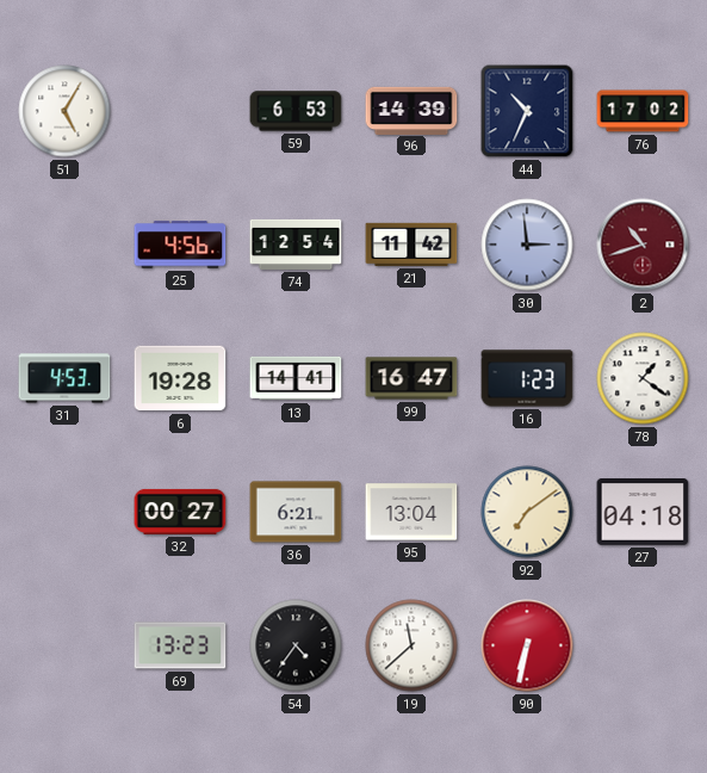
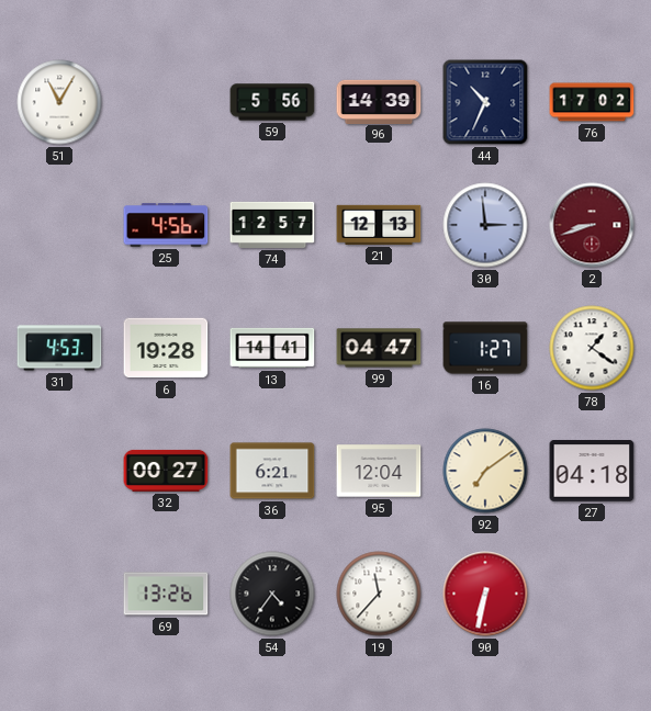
51: 5:05 -> 11:05 (59, 102)
59: 6:53 -> 5:56 (272, 102)
74: 12:54 -> 12:57 (272, 225)
21: 11:42 -> 12:13 (379, 225)
2: 10:42 -> 8:42 (592, 225)
99: 16:47 -> 04:47 (379, 348)
16: 1:23 -> 1:27 (485, 348)
95: 13:04 -> 12:04 (379, 471)
69: 13:23 -> 13:26 (166, 594)
19: 11:38 -> 11:37 (379, 594)
